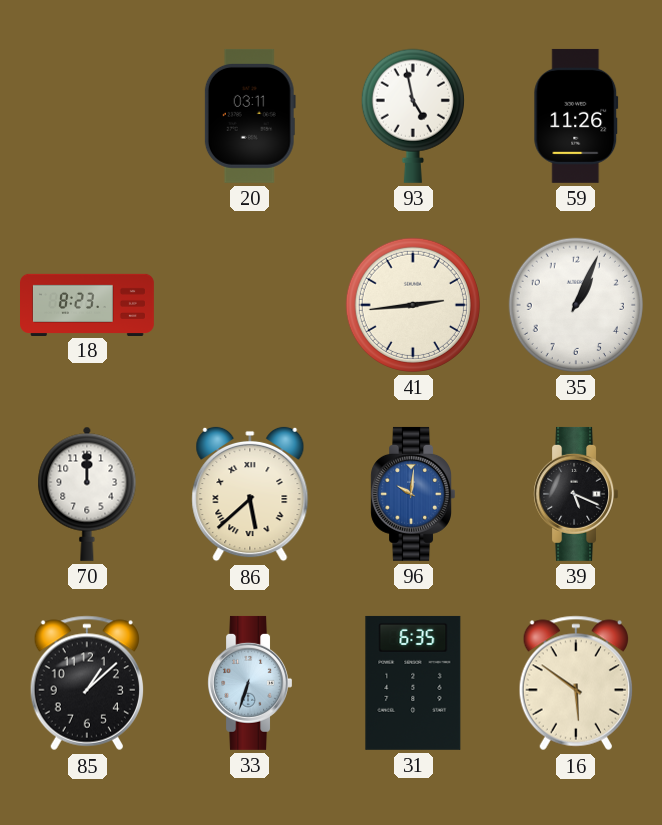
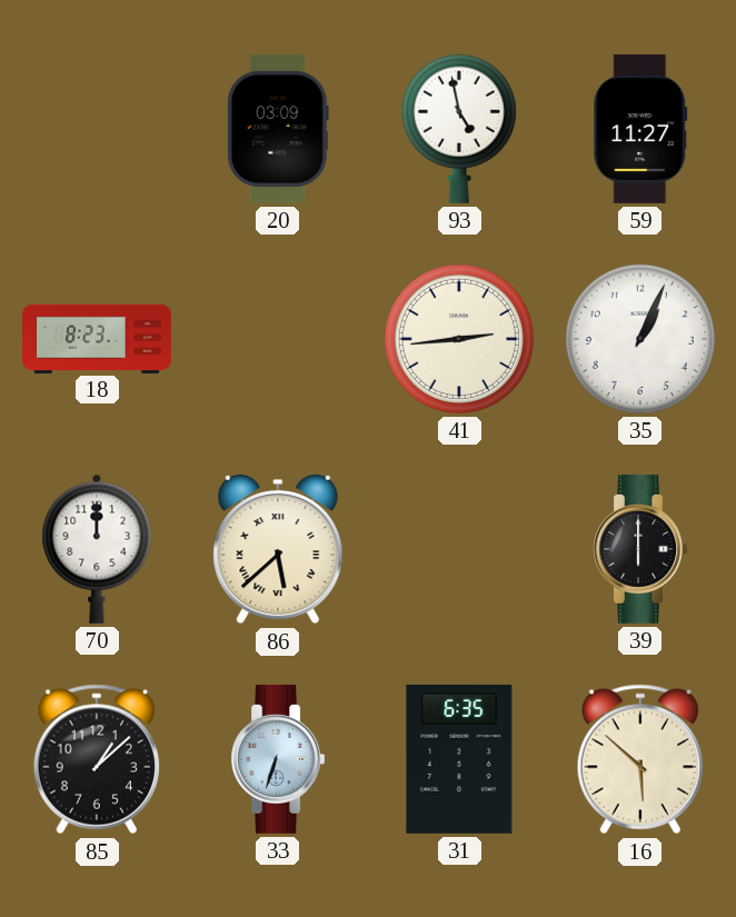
20: 03:11 -> 03:09 (278, 129)
59: 11:26 -> 11:27 (640, 129)
96: 10:01 -> none (412, 494)
39: 5:19 -> 6:00 (639, 549)
16: 5:51 -> 5:52 (639, 759)
